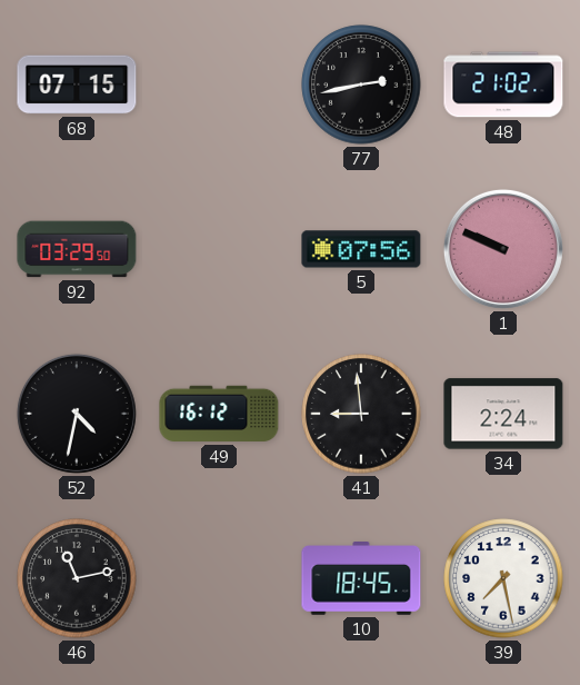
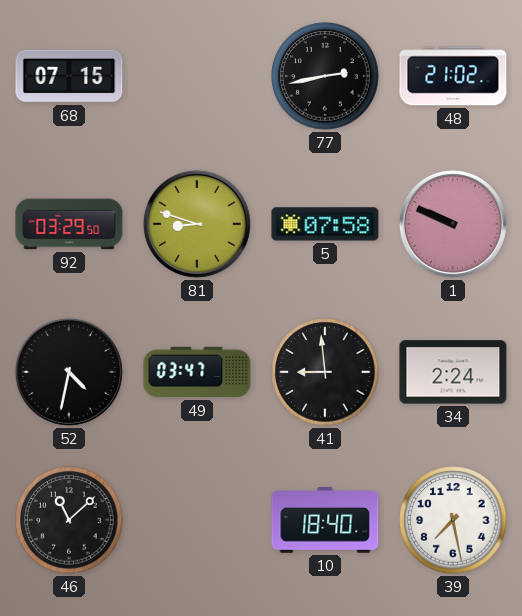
81: none -> 8:48 (197, 224)
5: 07:56 -> 07:58 (325, 224)
49: 16:12 -> 03:47 (197, 372)
46: 11:13 -> 11:08 (69, 520)
10: 18:45 -> 18:40 (325, 521)
